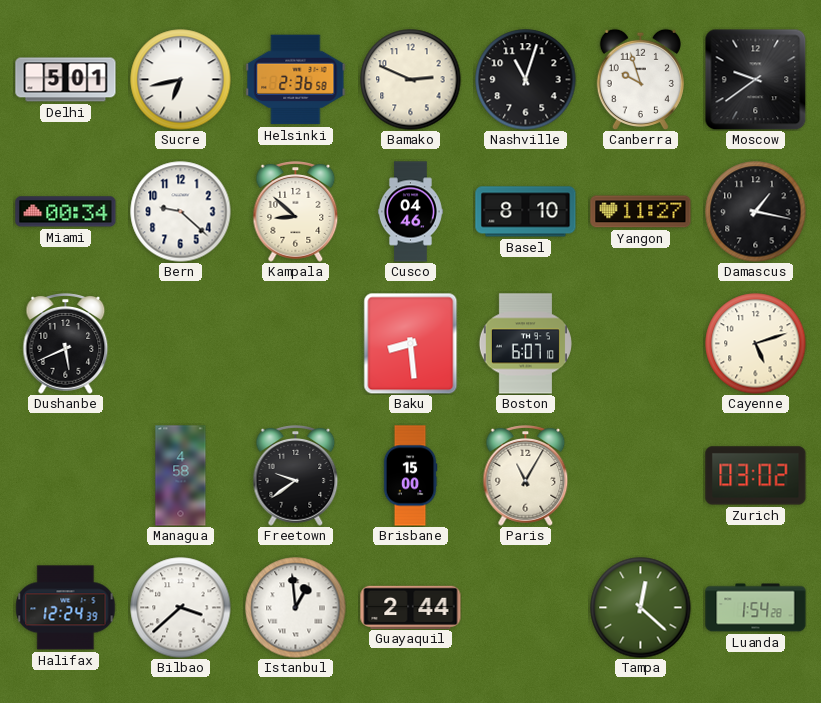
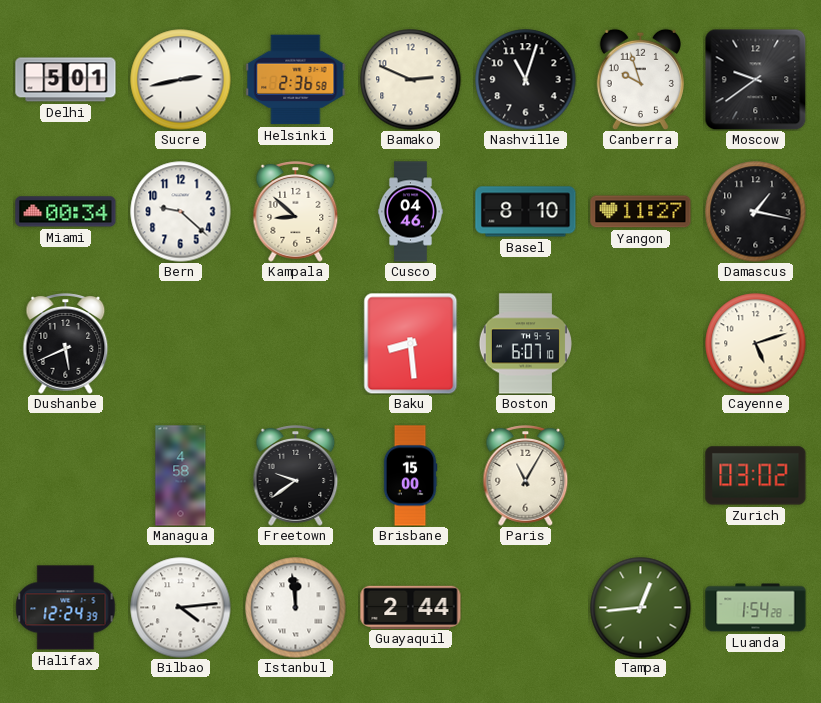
Sucre: 6:43 -> 2:43 (181, 80)
Bilbao: 3:38 -> 4:14 (181, 608)
Istanbul: 12:59 -> 11:59 (296, 608)
Tampa: 12:22 -> 12:44 (641, 608)
